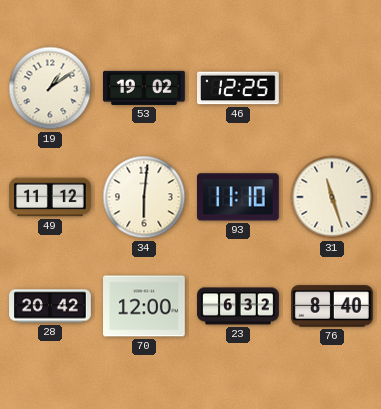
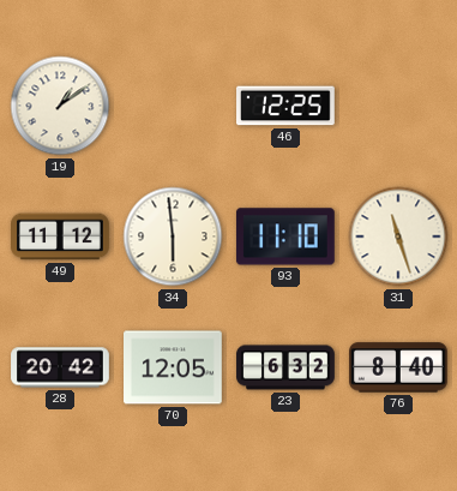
53: 19:02 -> none (145, 88)
34: 6:01 -> 5:59 (173, 236)
70: 12:00 -> 12:05 (174, 367)
